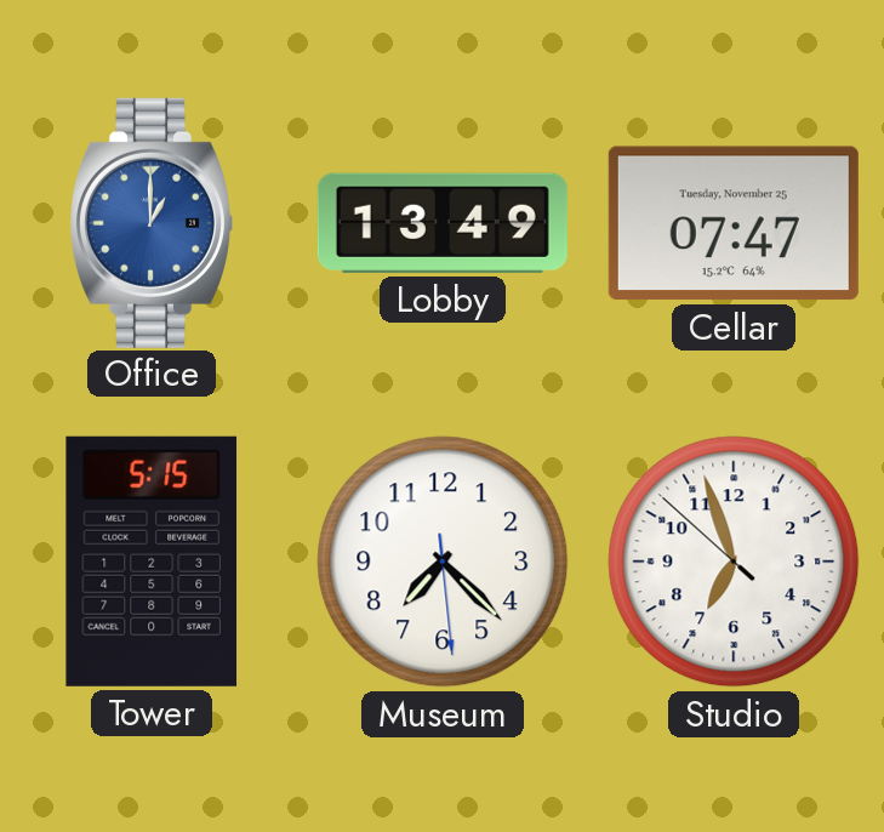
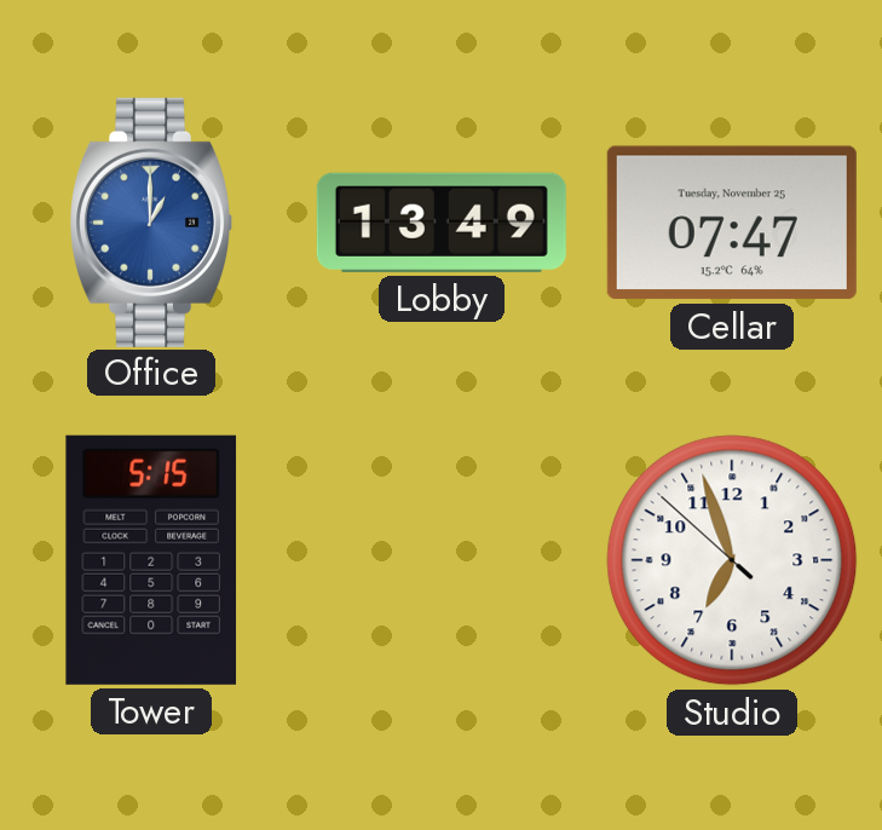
Museum: 7:22 -> none (443, 562)
